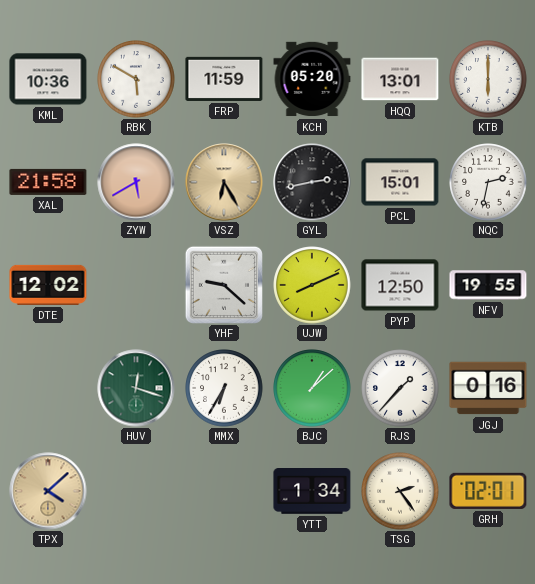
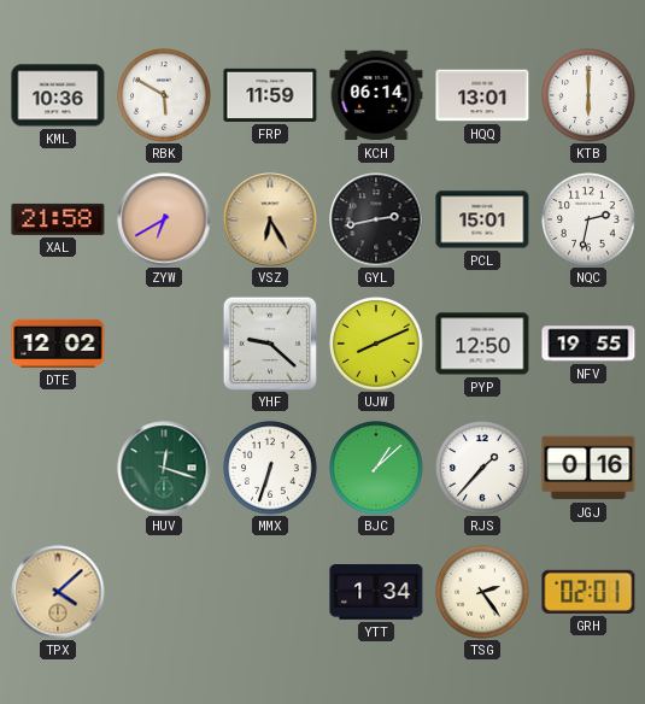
KCH: 05:20 -> 06:14 (376, 95)
ZYW: 5:40 -> 6:40 (164, 219)
MMX: 6:35 -> 6:33 (270, 468)
